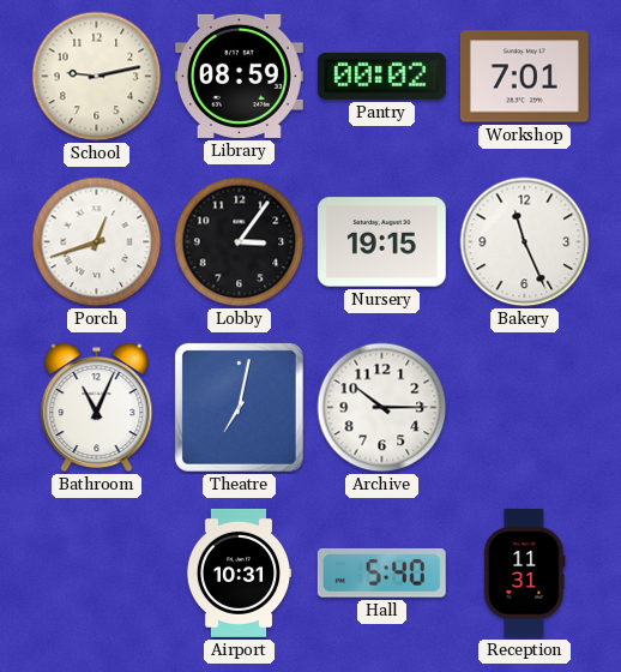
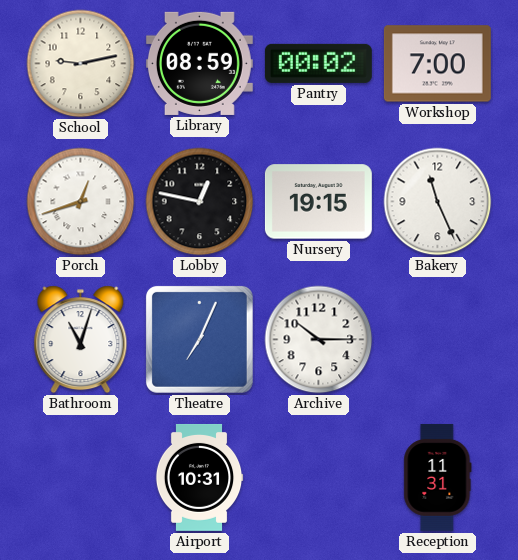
Workshop: 7:01 -> 7:00 (437, 64)
Lobby: 3:06 -> 12:47 (200, 202)
Bathroom: 11:04 -> 11:03 (81, 340)
Theatre: 7:02 -> 7:04 (199, 339)
Hall: 5:40 -> none (381, 574)
